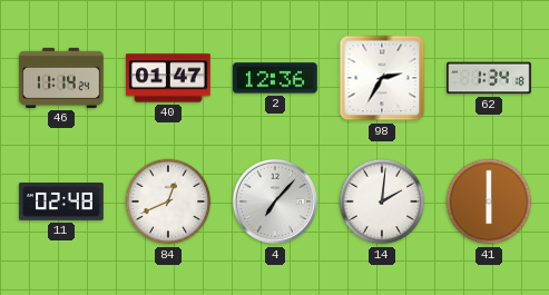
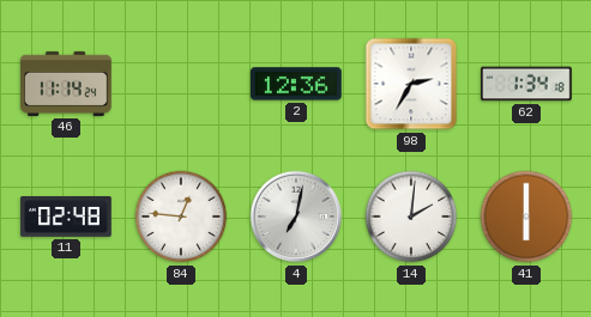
40: 01:47 -> none (168, 78)
84: 12:41 -> 12:46 (181, 217)
4: 7:07 -> 7:02 (295, 217)
